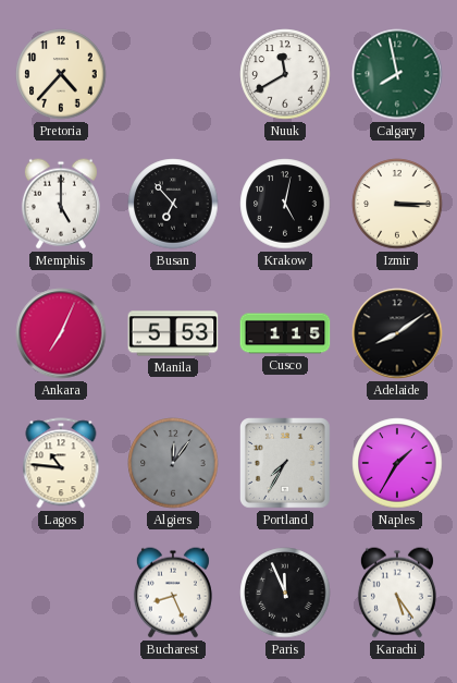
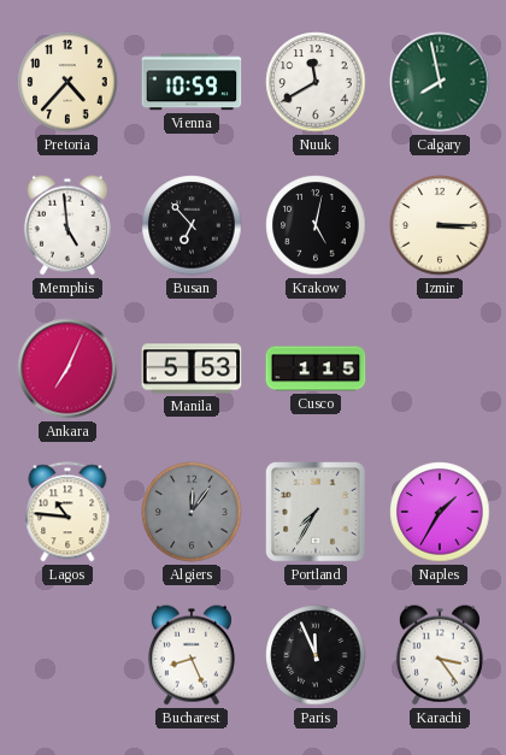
Vienna: none -> 10:59 (192, 82)
Memphis: 5:00 -> 4:59 (67, 225)
Adelaide: 8:09 -> none (397, 333)
Karachi: 5:24 -> 3:24 (440, 655)
